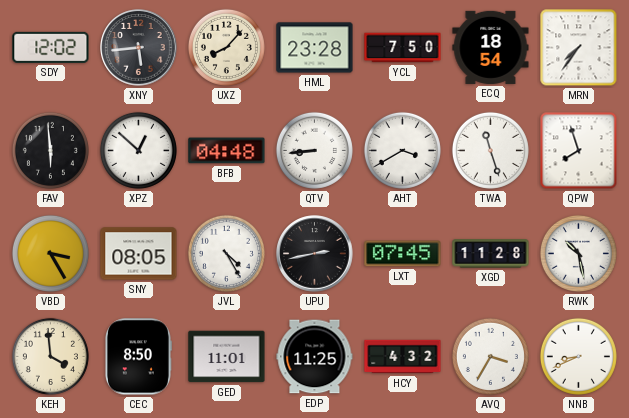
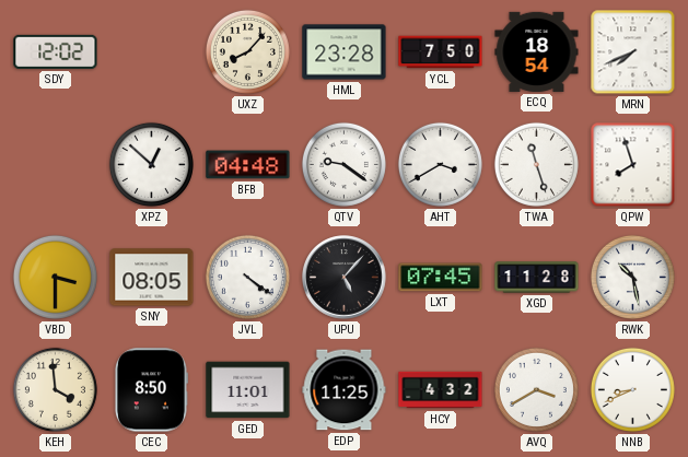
XNY: 5:44 -> none (139, 48)
MRN: 7:36 -> 7:41 (633, 52)
FAV: 5:59 -> none (50, 150)
QTV: 8:44 -> 9:21 (343, 164)
VBD: 3:25 -> 3:30 (55, 277)
JVL: 4:25 -> 4:21 (247, 277)
UPU: 2:43 -> 5:07 (345, 278)
AVQ: 3:35 -> 3:40 (536, 389)
